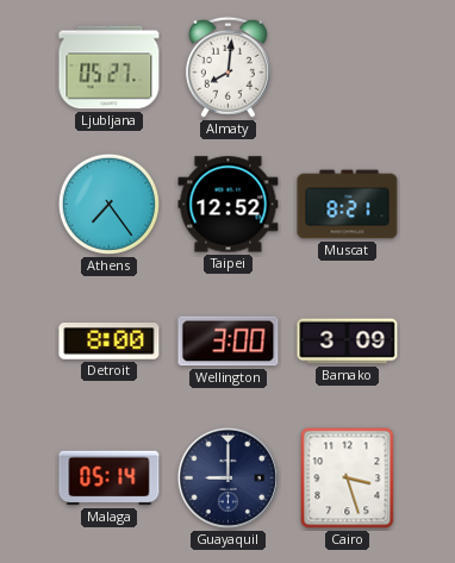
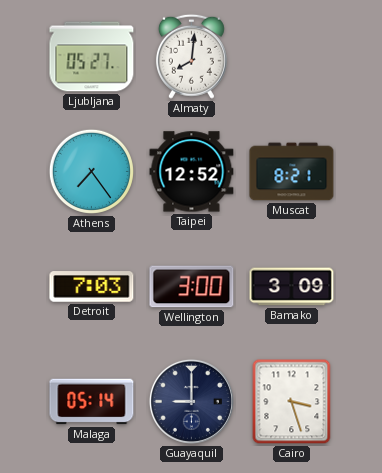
Detroit: 8:00 -> 7:03 (92, 287)
